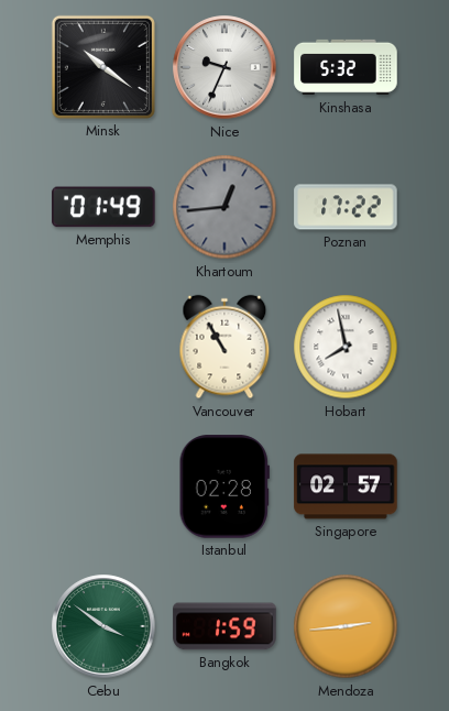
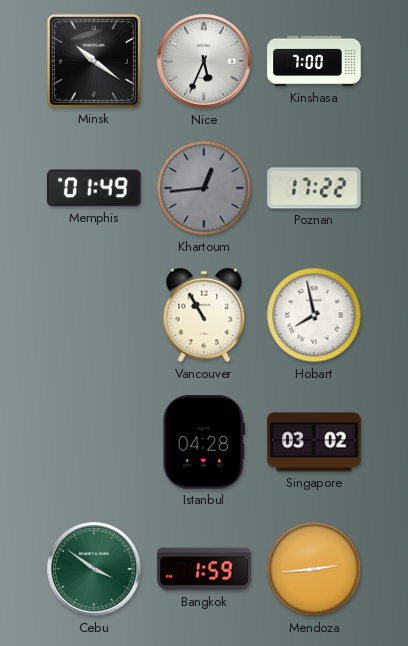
Nice: 9:34 -> 5:34 (204, 61)
Kinshasa: 5:32 -> 7:00 (314, 61)
Istanbul: 02:28 -> 04:28 (204, 442)
Singapore: 02:57 -> 03:02 (314, 442)
